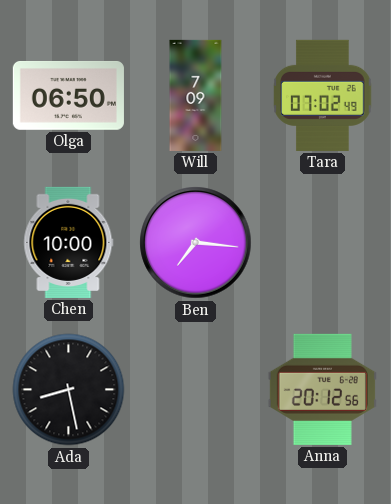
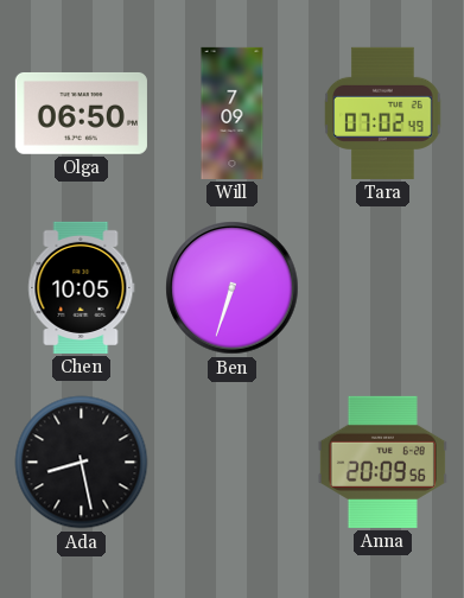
Chen: 10:00 -> 10:05 (82, 287)
Ben: 7:16 -> 6:33 (233, 288)
Anna: 20:12 -> 20:09 (382, 462)
